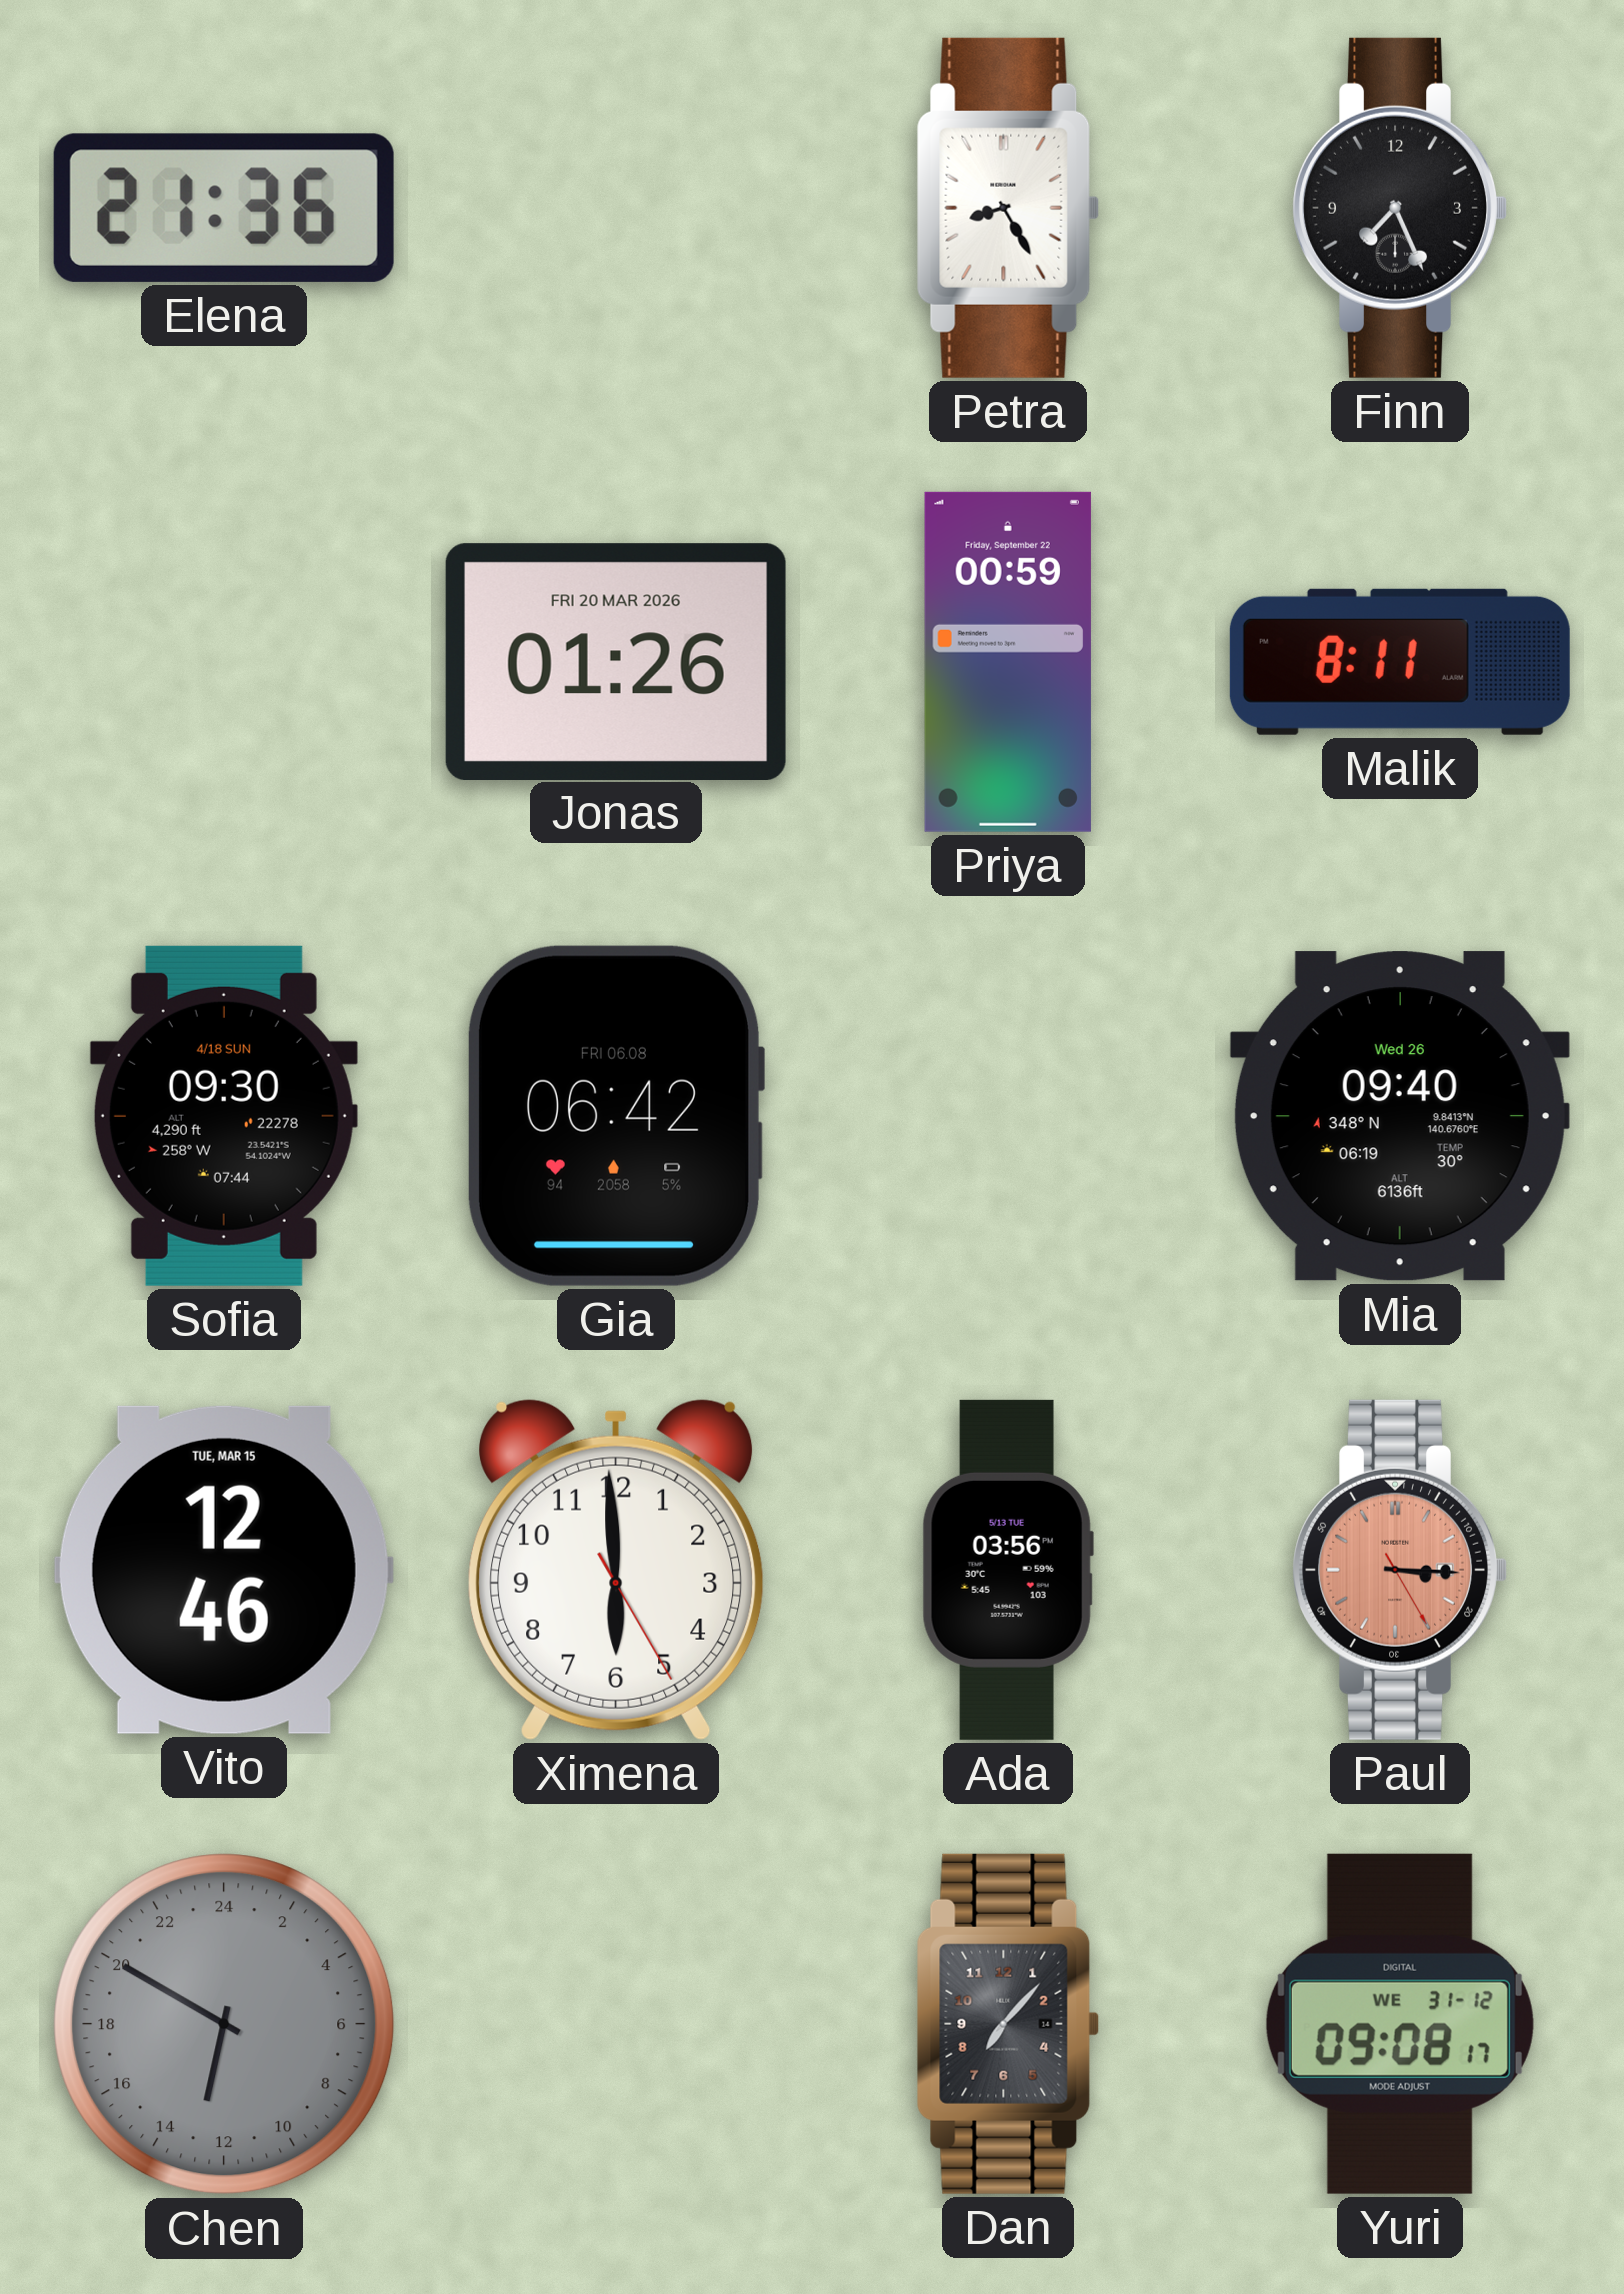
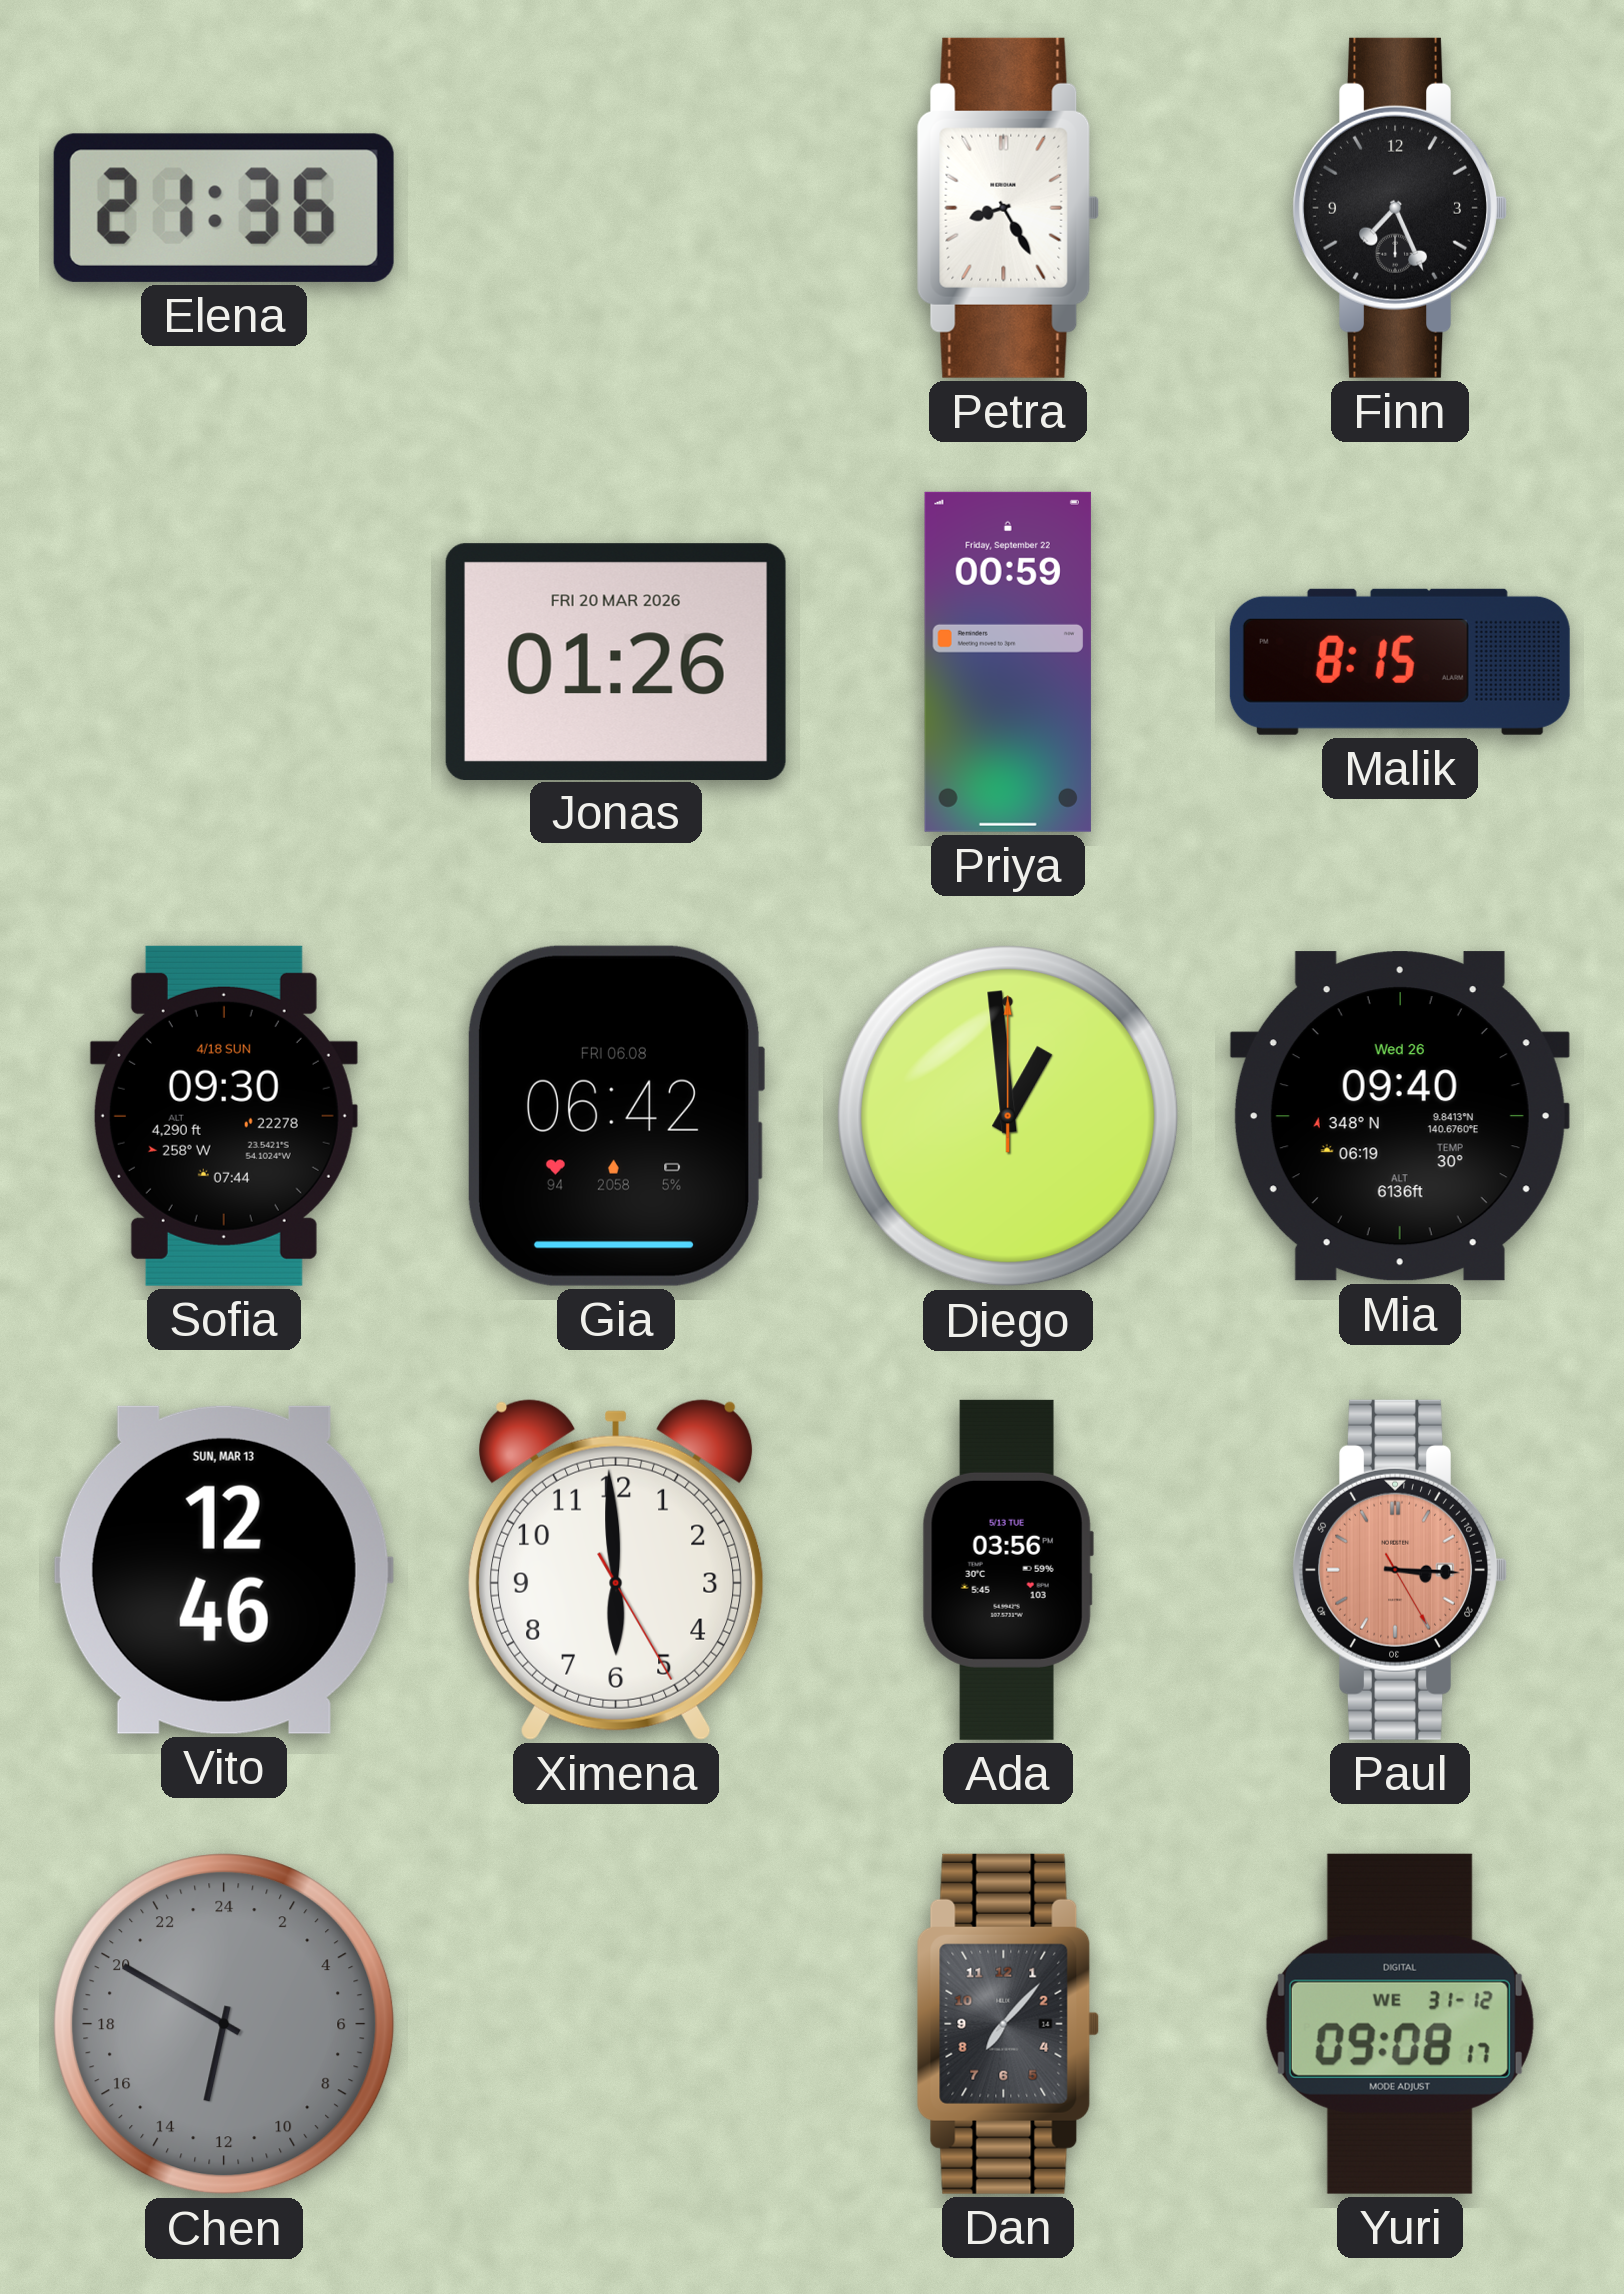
Malik: 8:11 -> 8:15 (1400, 662)
Diego: none -> 12:59 (1008, 1116)
Vito date: TUE, MAR 15 -> SUN, MAR 13 (224, 1570)
